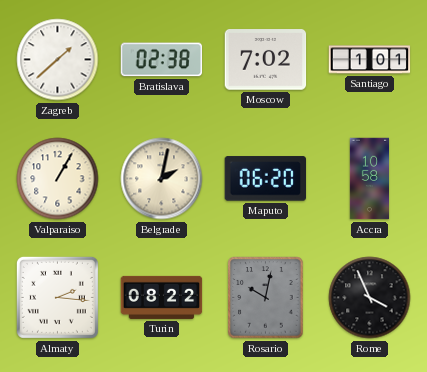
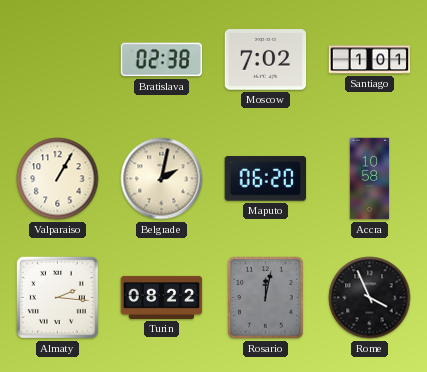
Zagreb: 1:38 -> none (58, 60)
Rosario: 10:02 -> 12:02 (266, 298)
